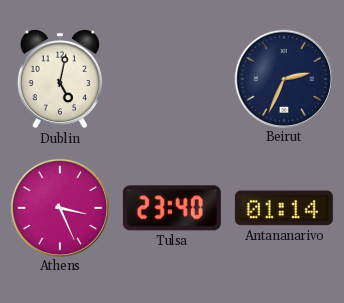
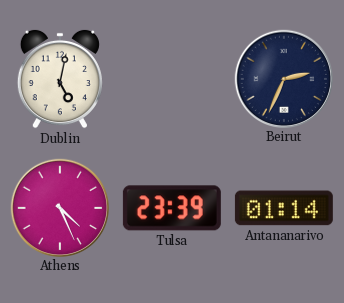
Athens: 3:26 -> 4:26 (59, 207)
Tulsa: 23:40 -> 23:39 (172, 208)
